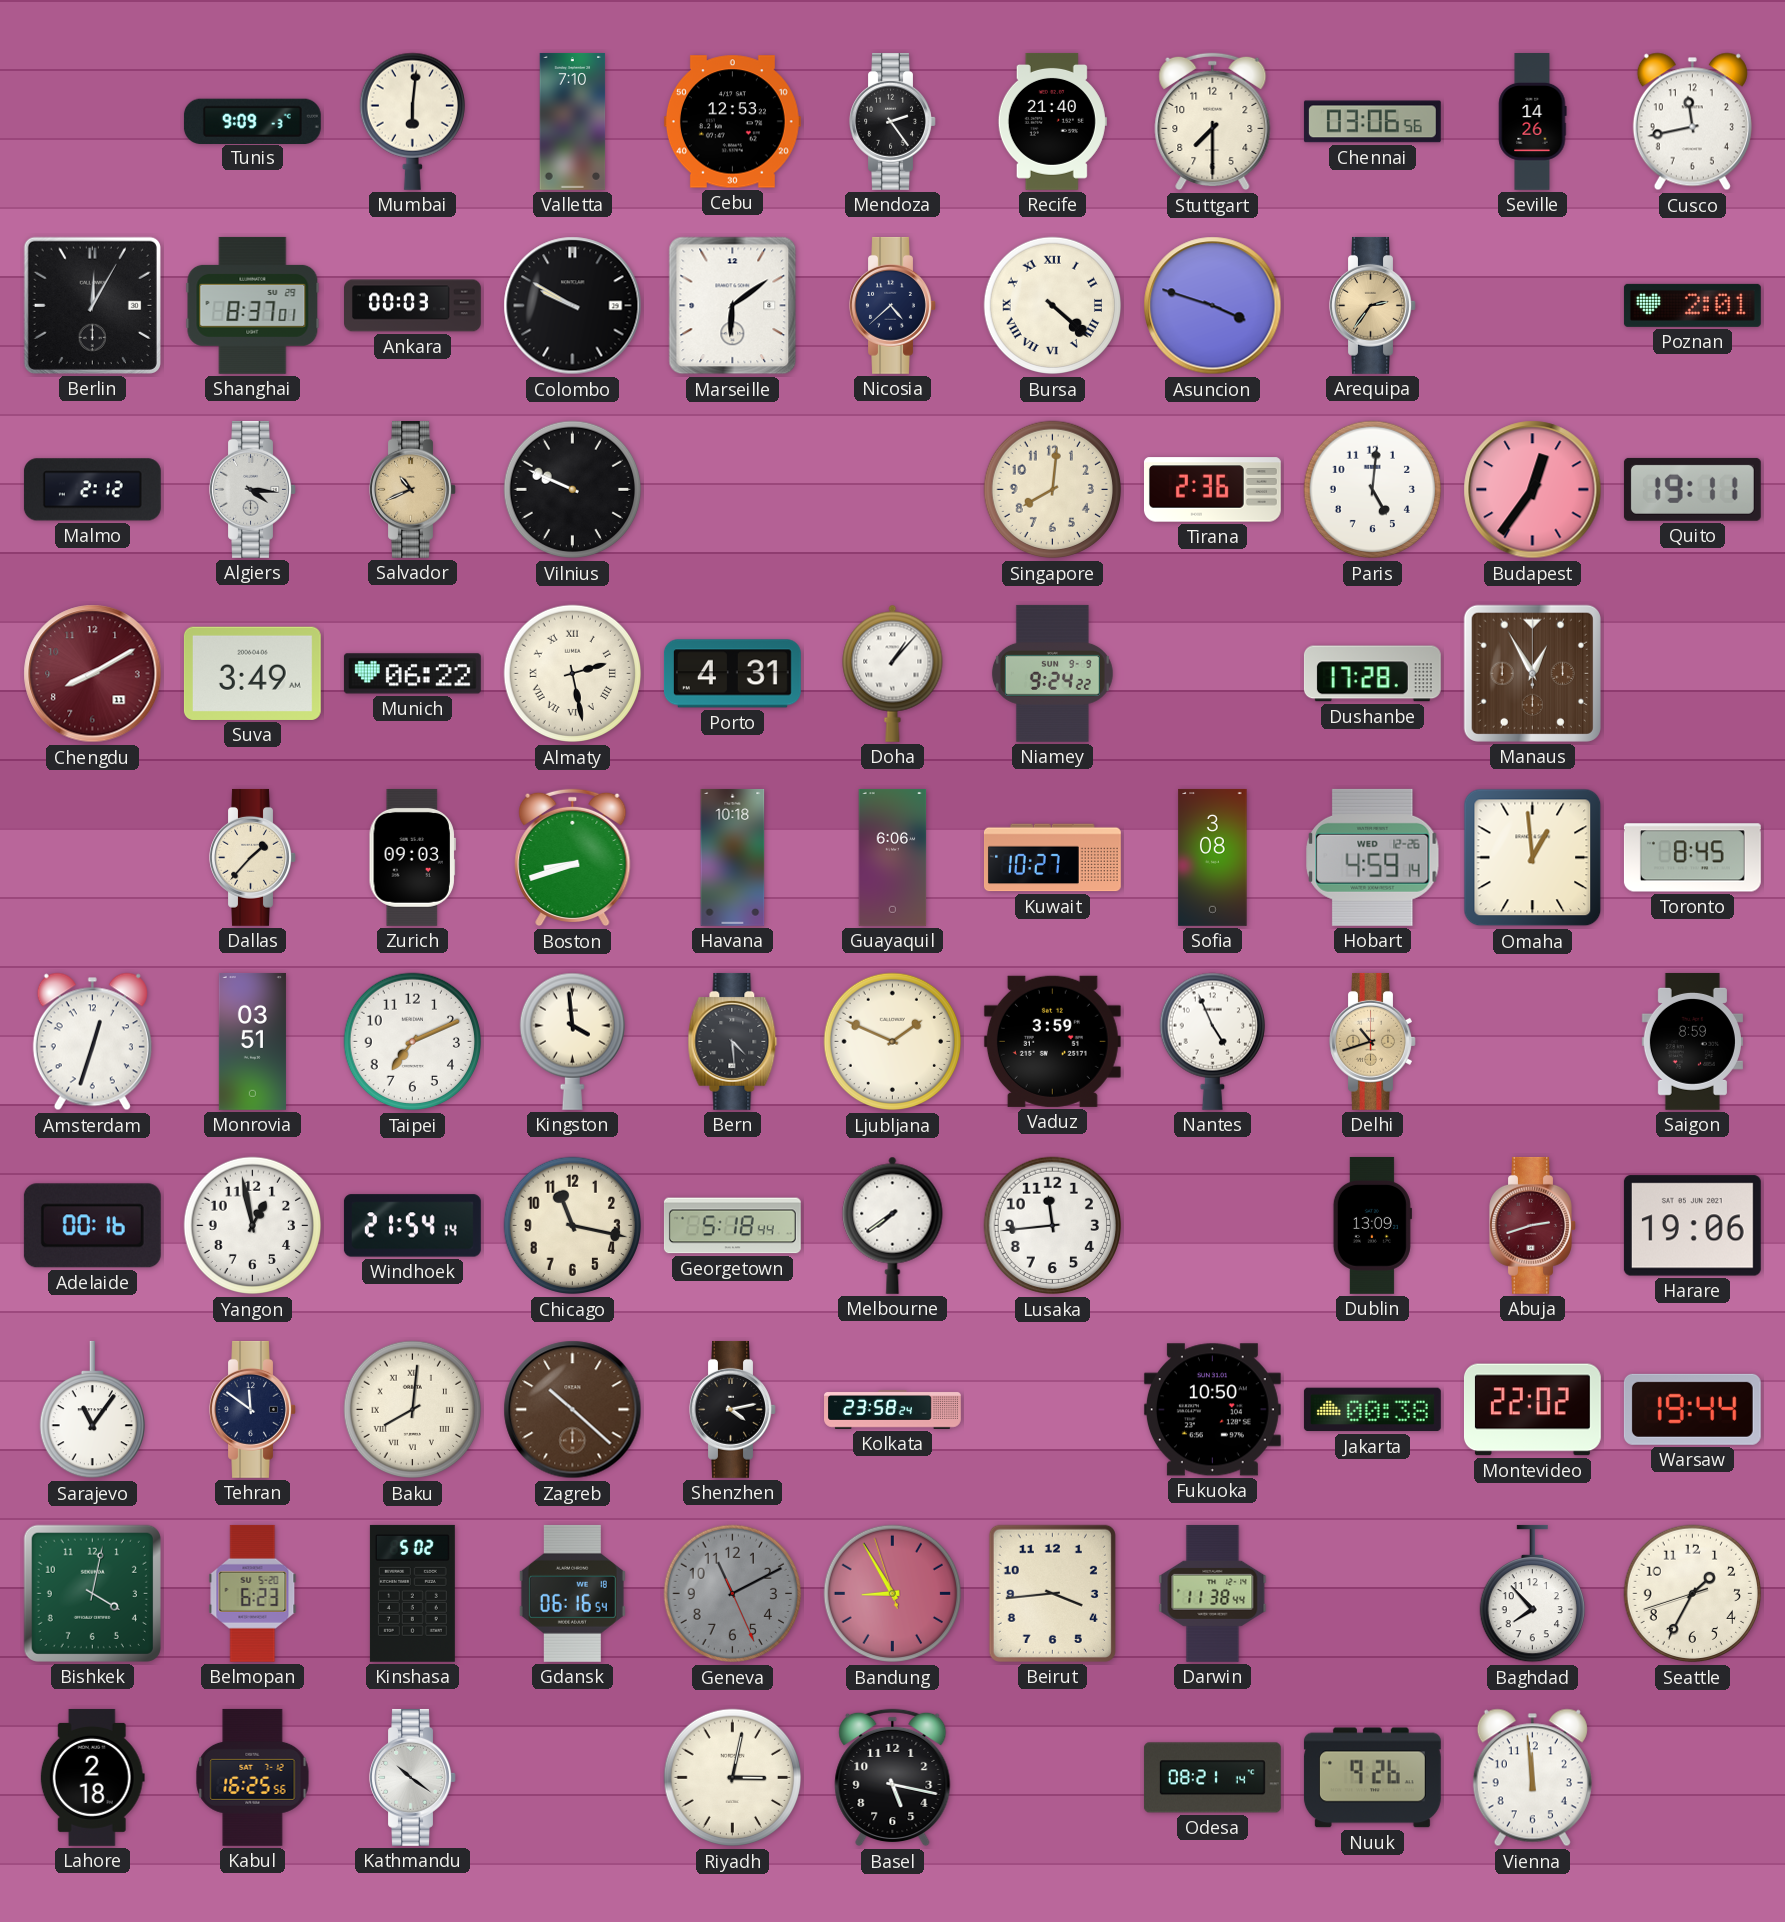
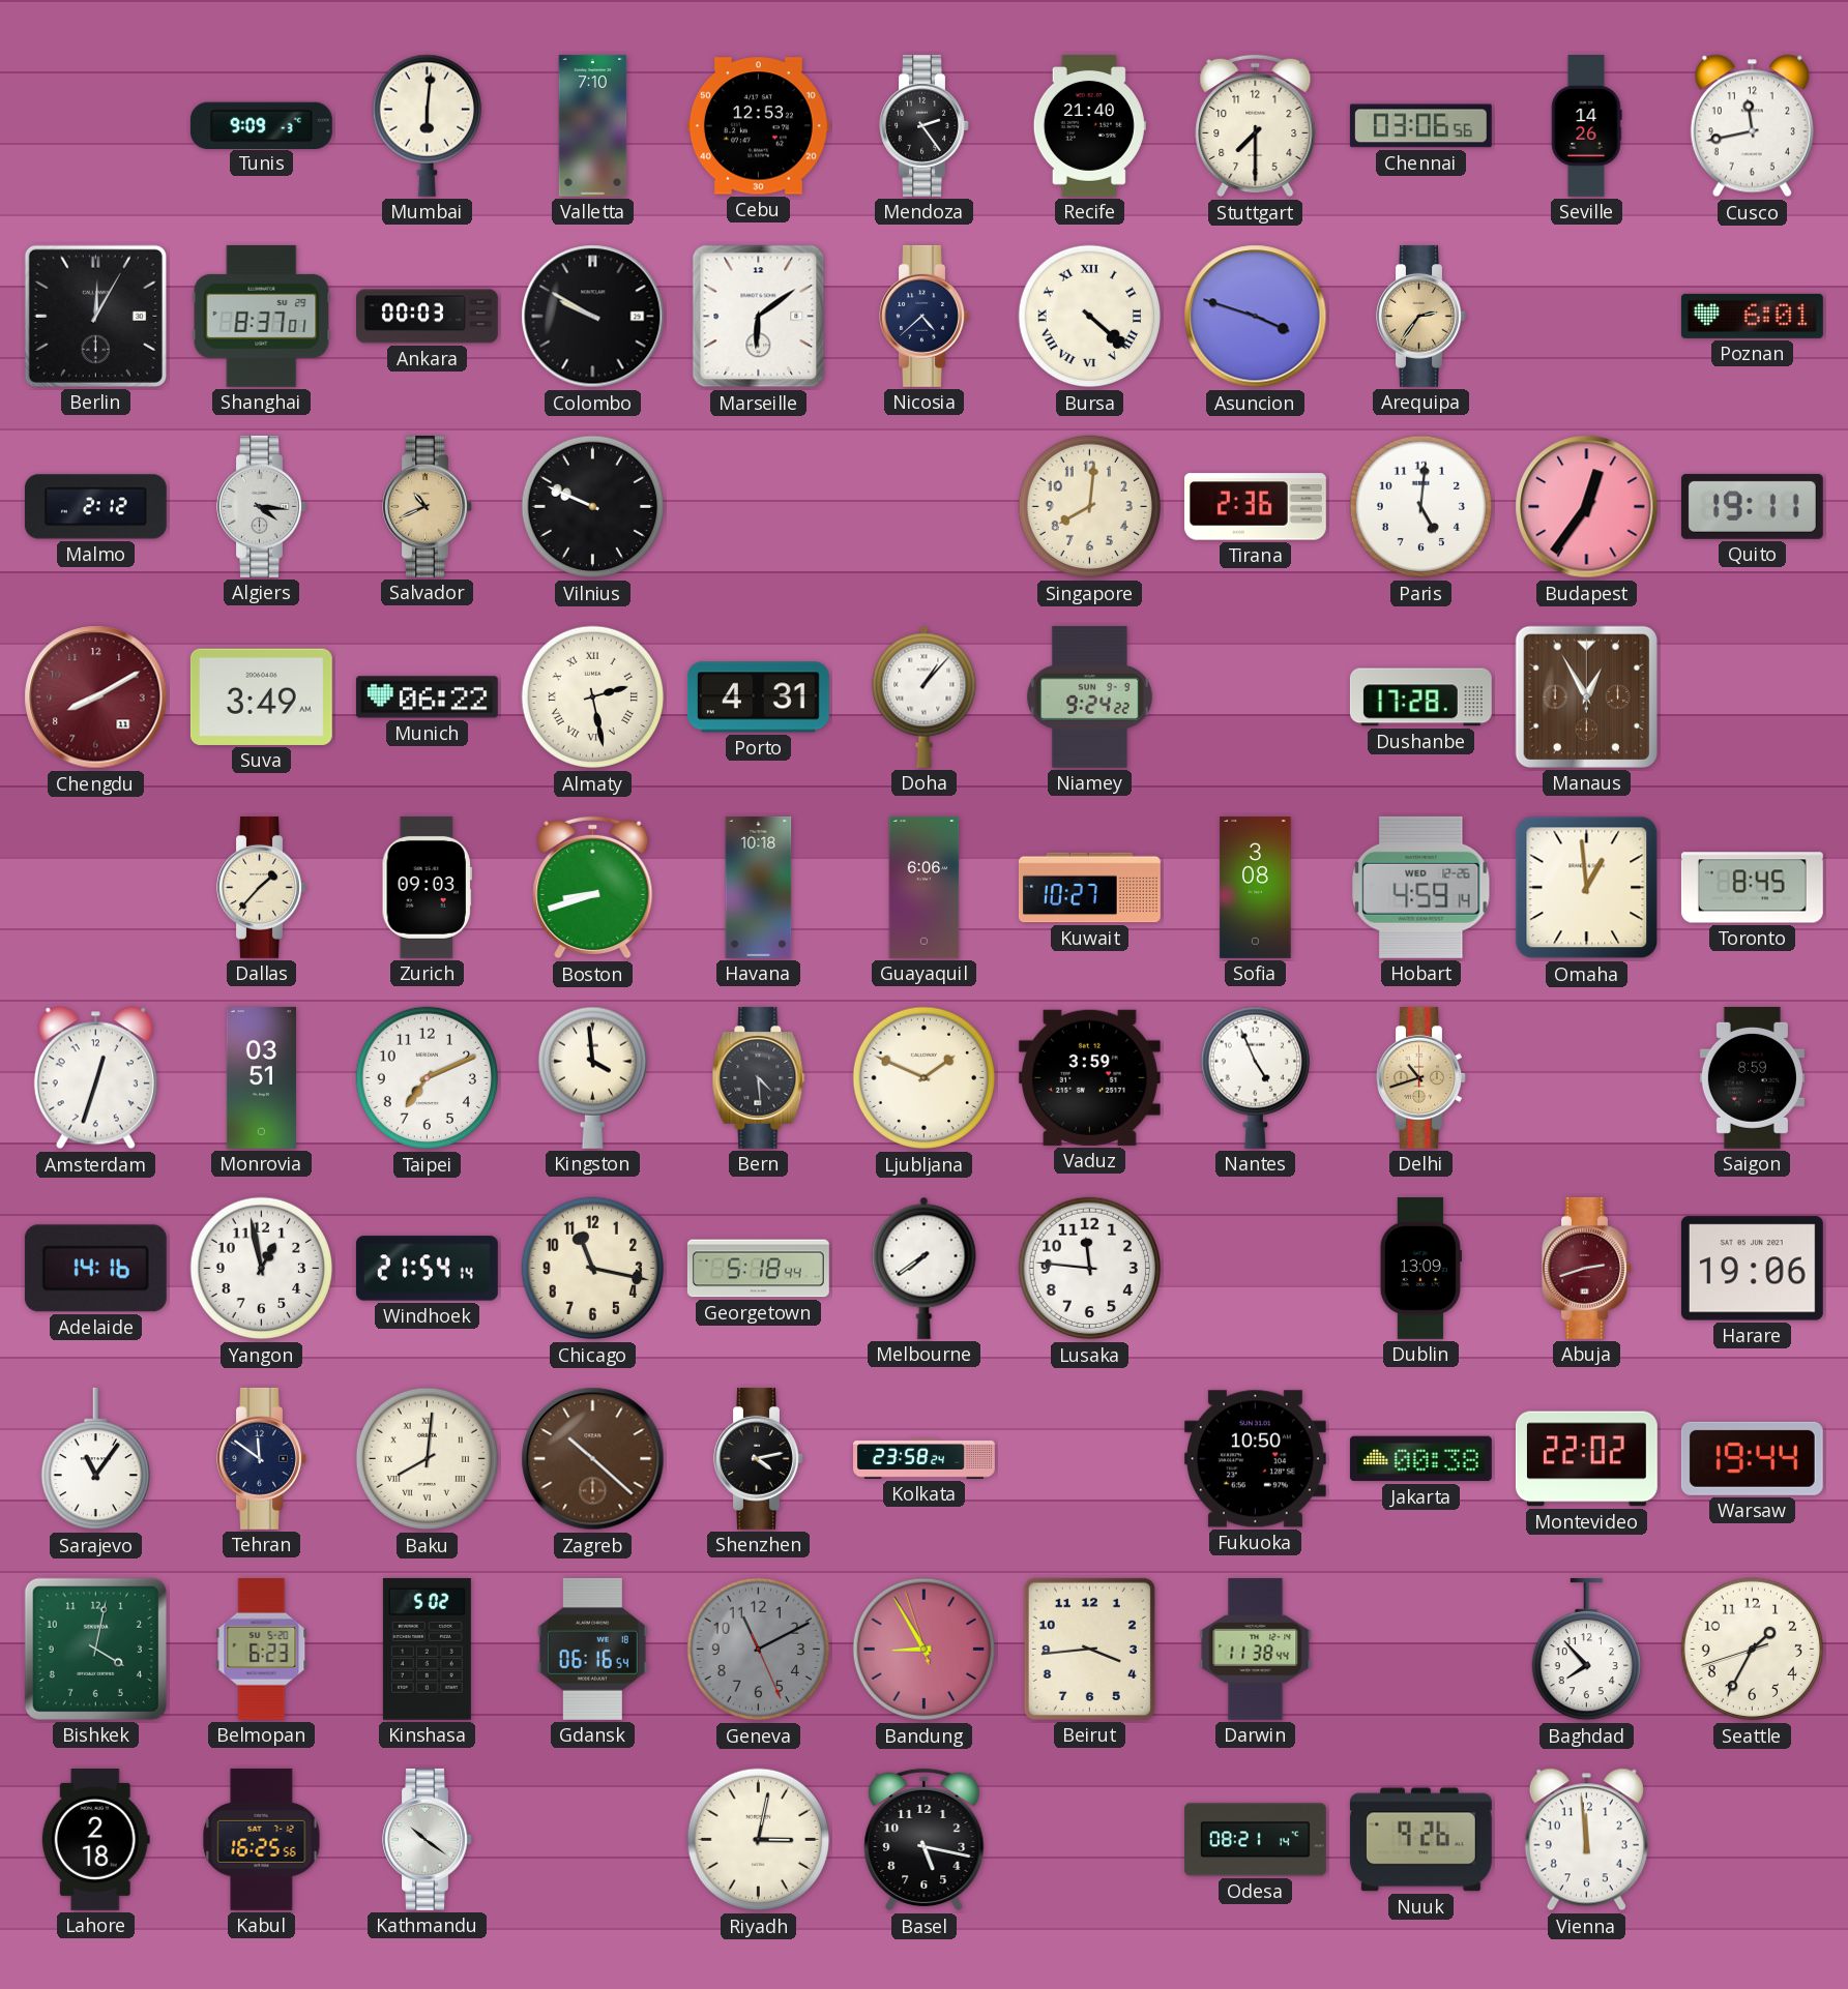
Poznan: 2:01 -> 6:01 (1752, 316)
Adelaide: 00:16 -> 14:16 (95, 1269)
Lusaka: 11:44 -> 11:46 (1090, 1269)
